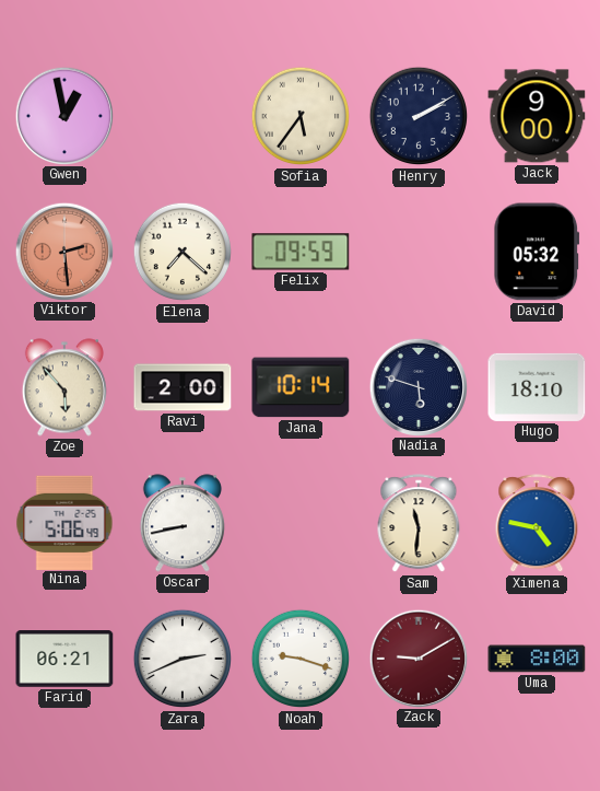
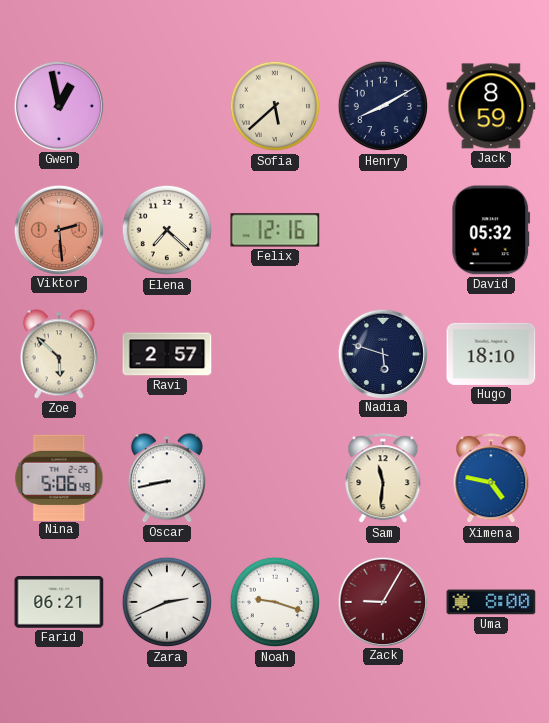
Sofia: 5:36 -> 5:38 (275, 106)
Henry: 2:10 -> 8:10 (383, 106)
Jack: 9:00 -> 8:59 (491, 106)
Felix: 09:59 -> 12:16 (275, 230)
Zoe: 5:53 -> 5:52 (59, 354)
Ravi: 2:00 -> 2:57 (167, 354)
Jana: 10:14 -> none (301, 387)
Zack: 9:10 -> 9:05 (382, 601)
